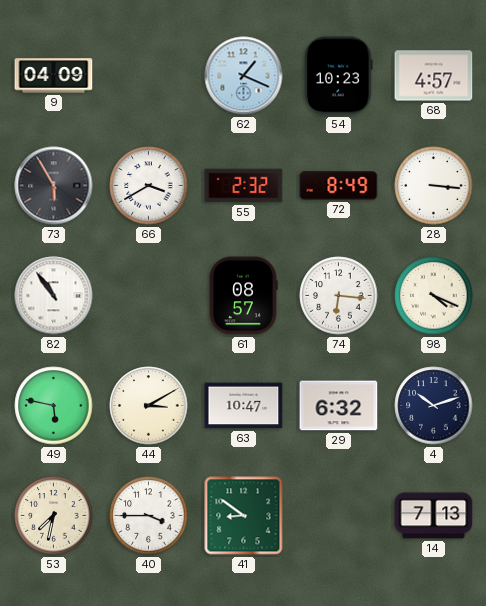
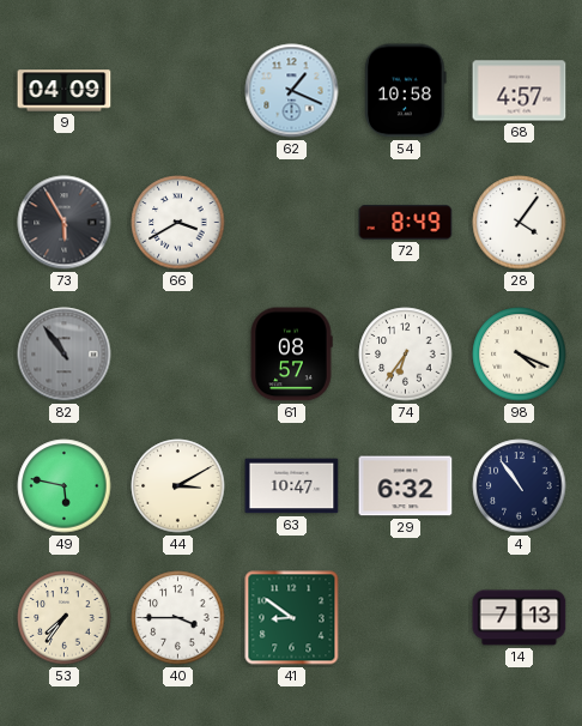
54: 10:23 -> 10:58 (406, 91)
55: 2:32 -> none (244, 186)
28: 3:16 -> 4:06 (520, 223)
82 dial: white -> grey (65, 355)
74: 6:16 -> 6:36 (406, 355)
4: 10:12 -> 10:54 (520, 486)
53: 7:32 -> 7:36 (65, 618)
